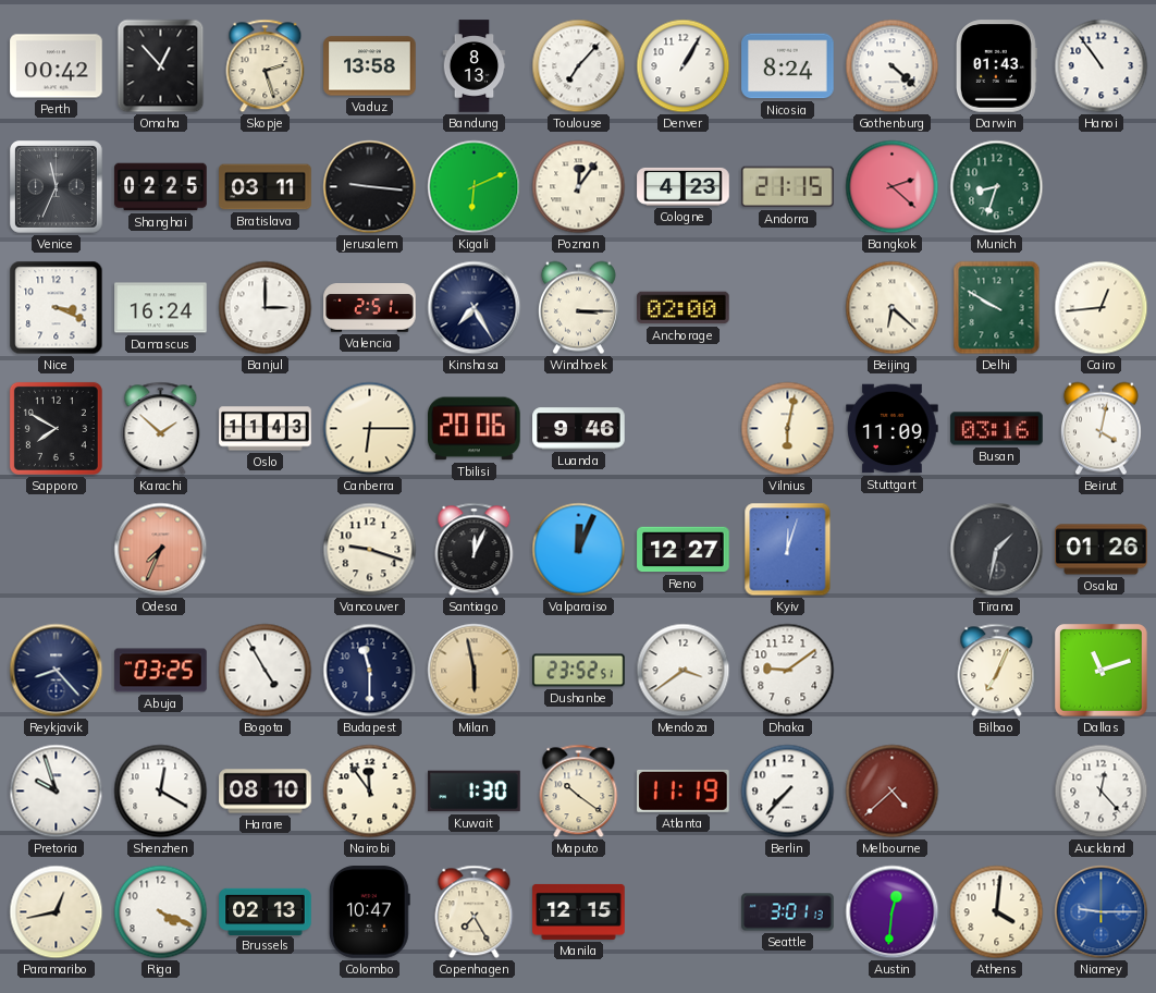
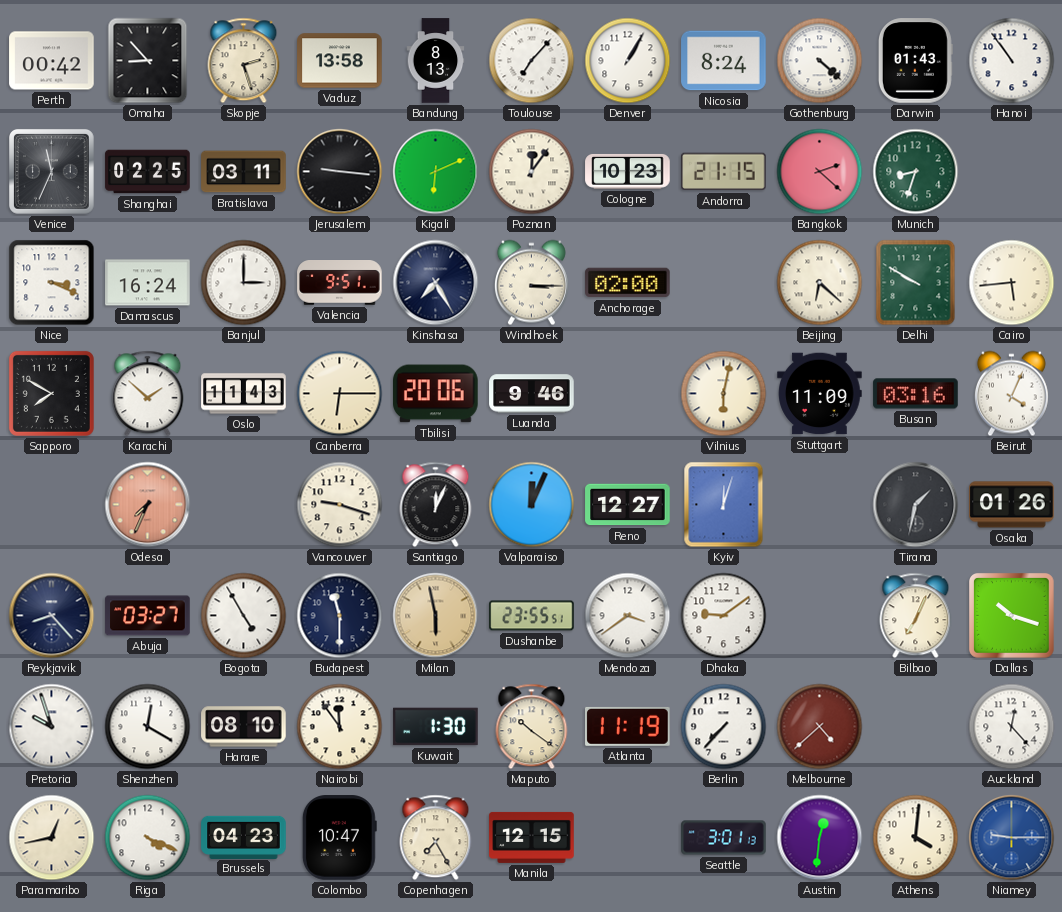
Omaha: 12:53 -> 8:53 (148, 61)
Cologne: 4:23 -> 10:23 (628, 171)
Valencia: 2:51 -> 9:51 (340, 283)
Cairo: 12:44 -> 5:44 (1012, 283)
Beirut: 4:02 -> 4:04 (1011, 394)
Abuja: 03:25 -> 03:27 (148, 616)
Dushanbe: 23:52 -> 23:55 (532, 616)
Dallas: 11:12 -> 10:18 (1012, 616)
Brussels: 02:13 -> 04:23 (244, 837)
